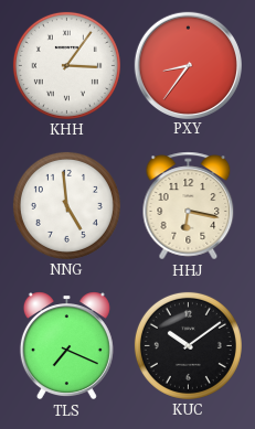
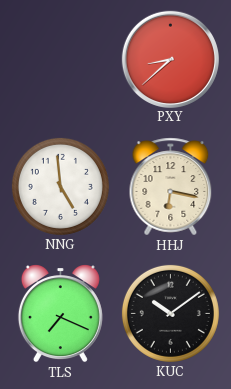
KHH: 3:06 -> none (66, 65)
PXY: 8:36 -> 8:38 (170, 59)
